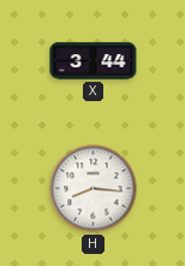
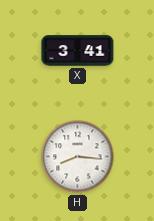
X: 3:44 -> 3:41 (78, 51)
